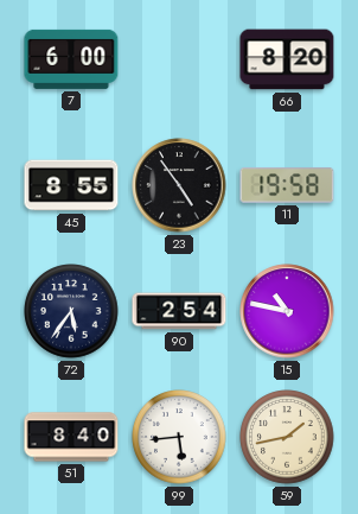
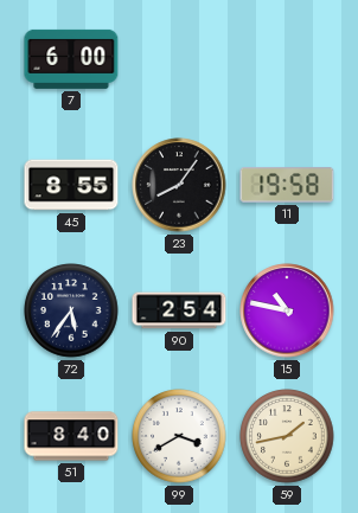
66: 8:20 -> none (287, 59)
23: 4:54 -> 8:06 (179, 185)
99: 5:44 -> 3:40 (179, 436)
